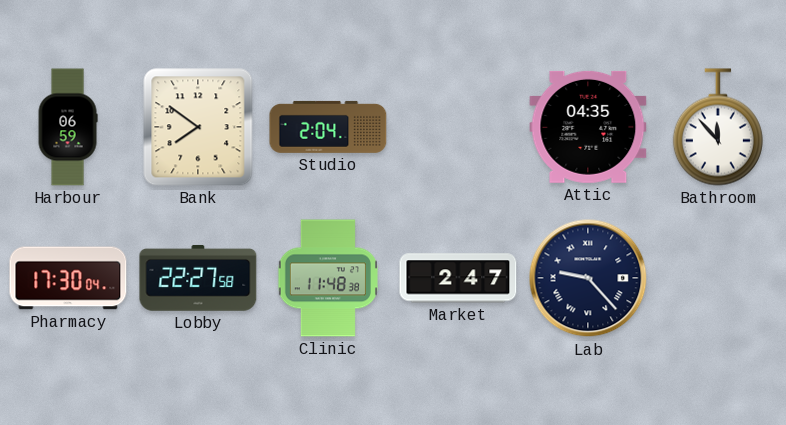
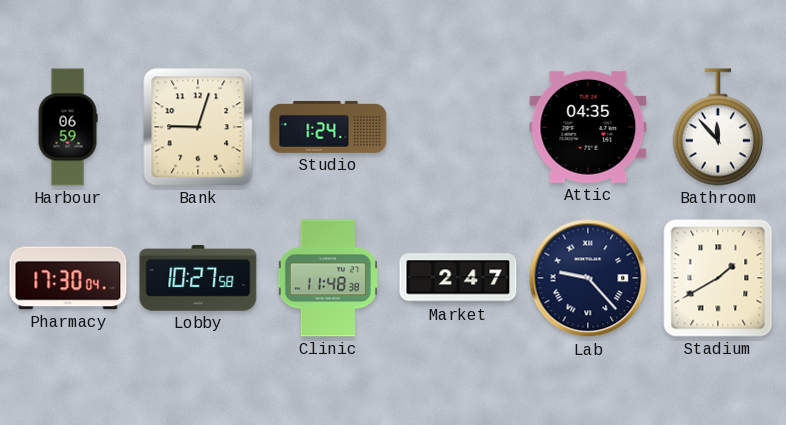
Bank: 7:51 -> 9:03 (198, 127)
Studio: 2:04 -> 1:24 (328, 127)
Lobby: 22:27 -> 10:27 (198, 278)
Stadium: none -> 1:40 (718, 278)
